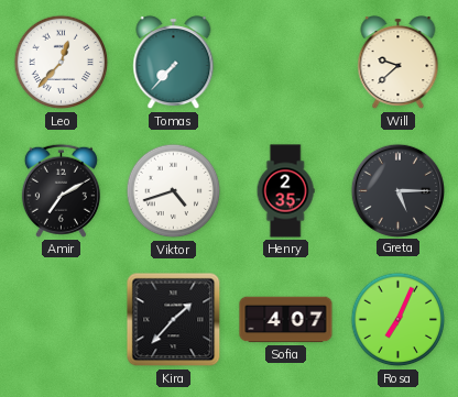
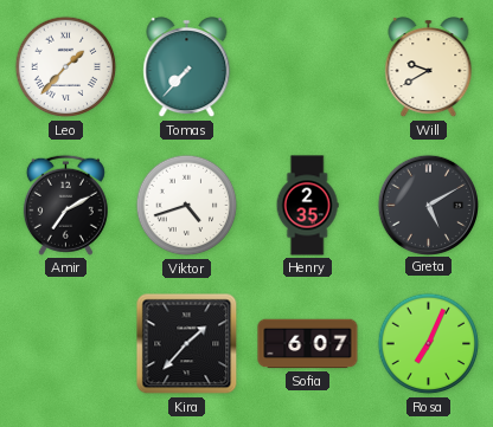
Leo: 12:37 -> 1:37 (66, 67)
Will: 9:38 -> 9:40 (429, 67)
Greta: 5:15 -> 5:10 (428, 205)
Sofia: 4:07 -> 6:07 (308, 344)
